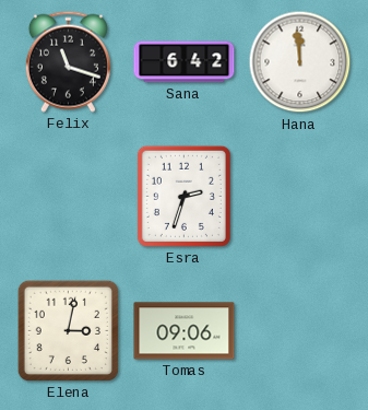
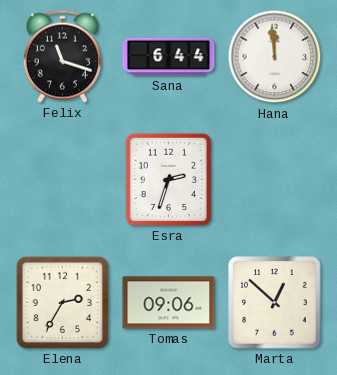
Sana: 6:42 -> 6:44 (169, 57)
Elena: 3:02 -> 2:35 (62, 302)
Marta: none -> 12:52 (275, 303)
